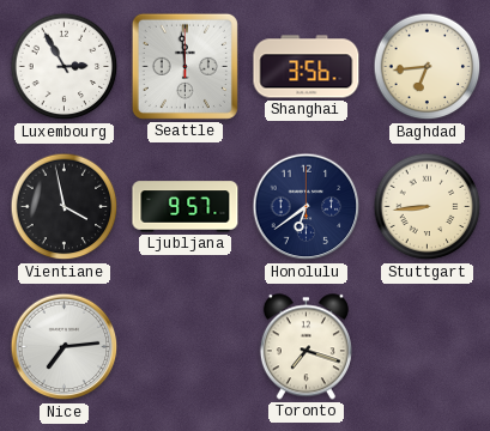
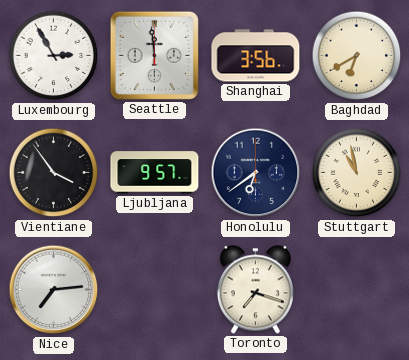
Baghdad: 6:44 -> 6:40 (357, 56)
Vientiane: 3:58 -> 3:54 (54, 173)
Stuttgart: 8:44 -> 10:58 (357, 173)
